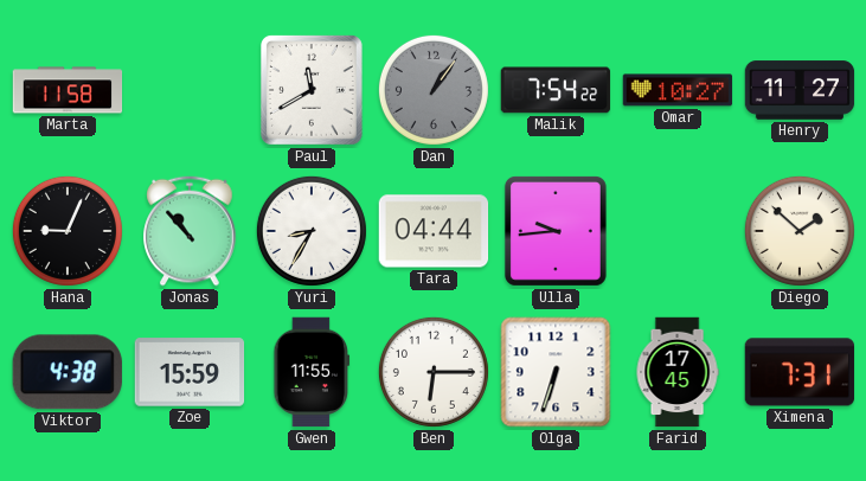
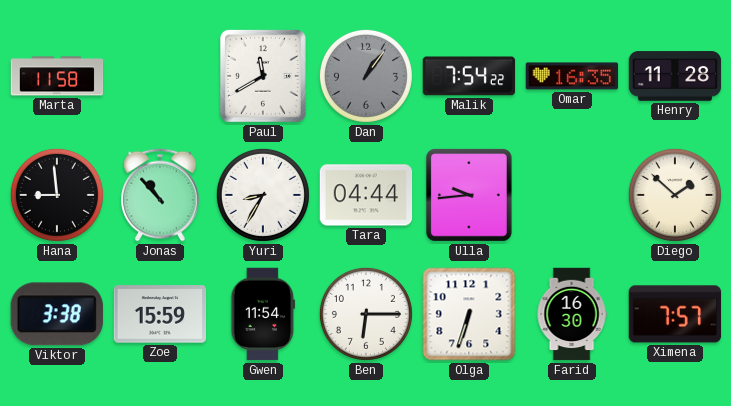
Omar: 10:27 -> 16:35 (572, 76)
Henry: 11:27 -> 11:28 (675, 76)
Hana: 9:04 -> 8:59 (57, 195)
Viktor: 4:38 -> 3:38 (57, 314)
Gwen: 11:55 -> 11:54 (263, 314)
Farid: 17:45 -> 16:30 (572, 314)
Ximena: 7:31 -> 7:57 (675, 314)
